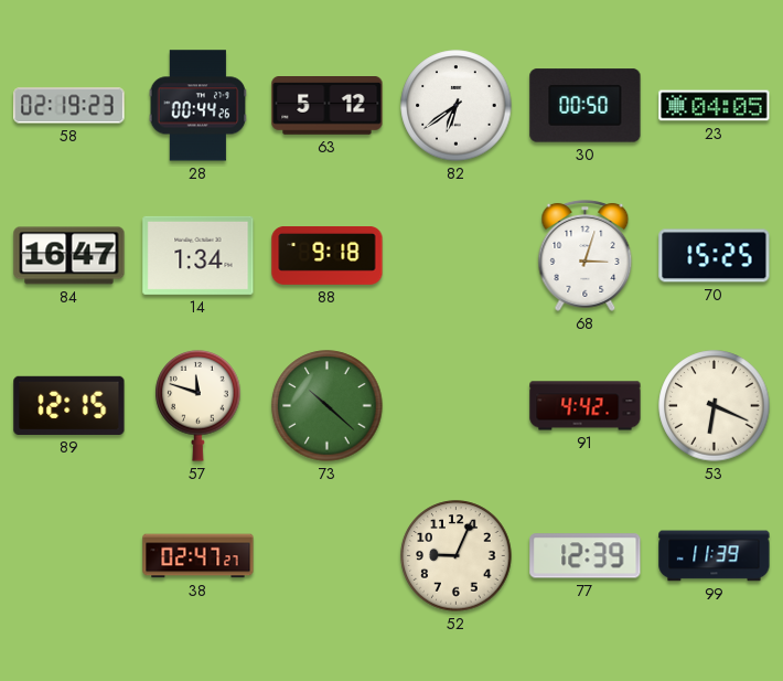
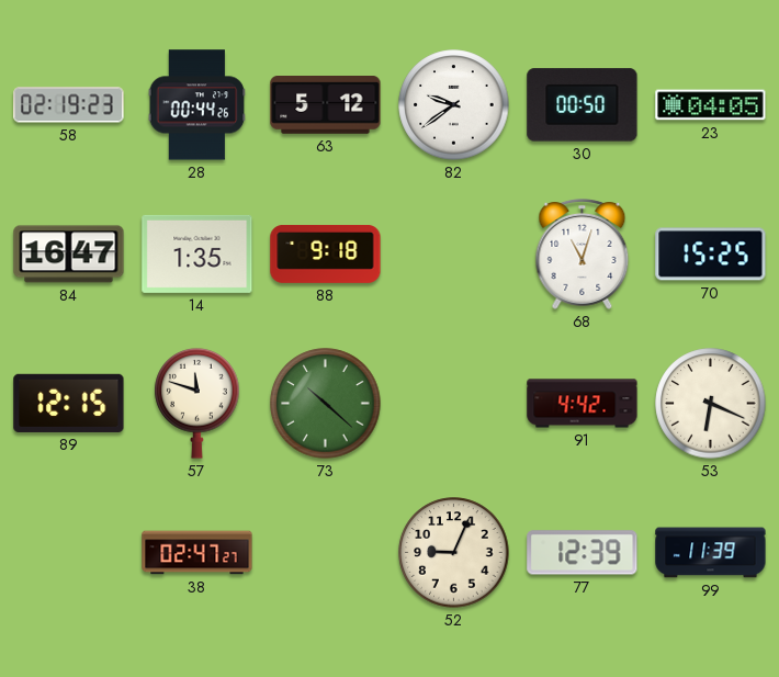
82: 6:39 -> 9:39 (454, 105)
14: 1:34 -> 1:35 (197, 253)
68: 3:03 -> 11:03 (583, 253)
